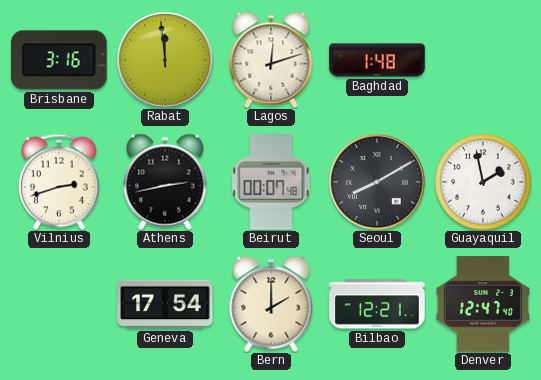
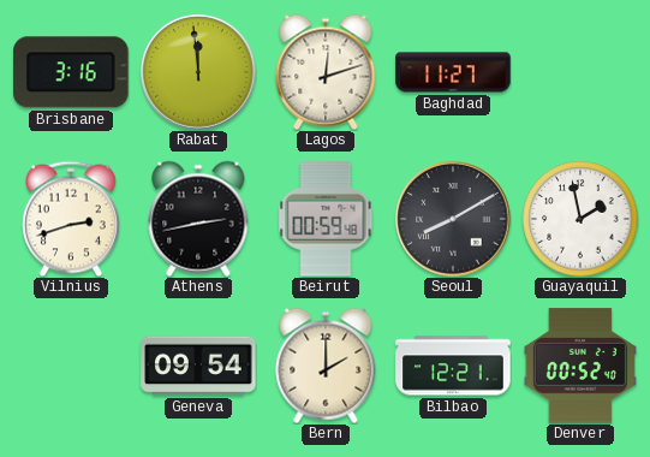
Baghdad: 1:48 -> 11:27 (453, 72)
Beirut: 00:07 -> 00:59 (326, 219)
Geneva: 17:54 -> 09:54 (198, 366)
Denver: 12:47 -> 00:52 (580, 366)
